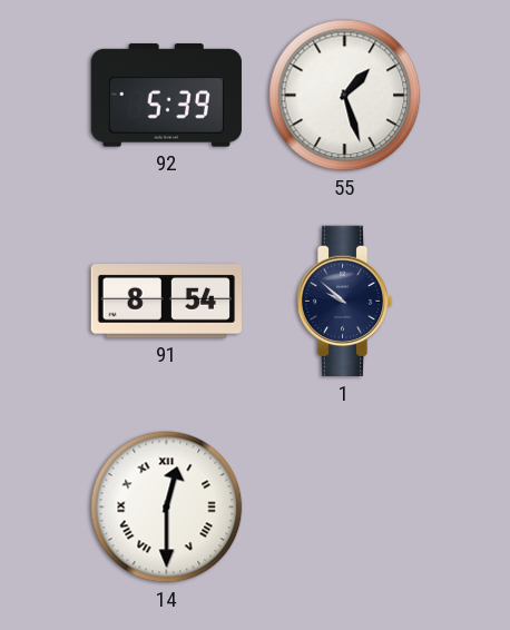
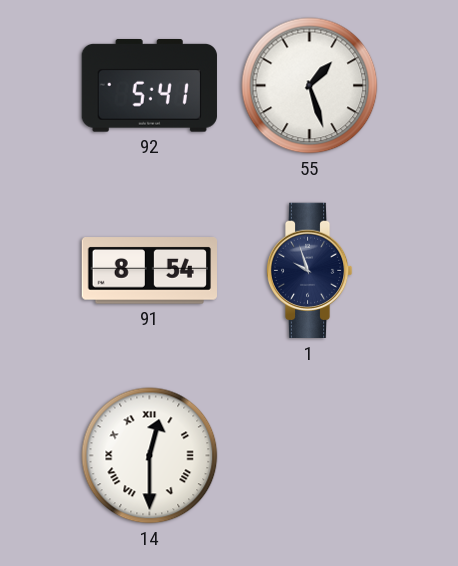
92: 5:39 -> 5:41 (149, 86)
1: 9:52 -> 9:57 (309, 271)
